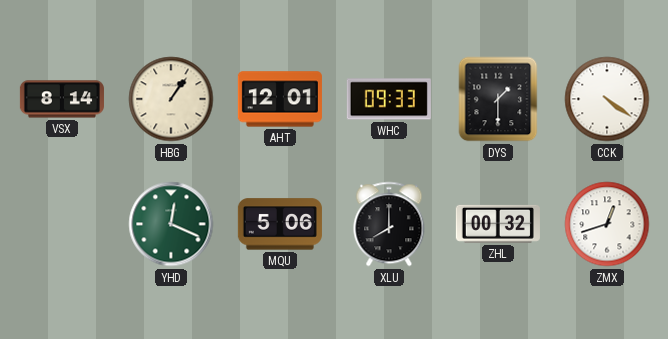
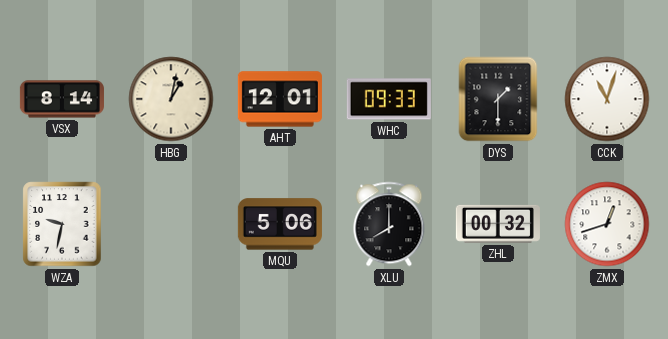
HBG: 1:06 -> 1:02 (171, 99)
CCK: 4:21 -> 11:03 (607, 99)
WZA: none -> 9:32 (62, 224)
YHD: 12:19 -> none (171, 224)
